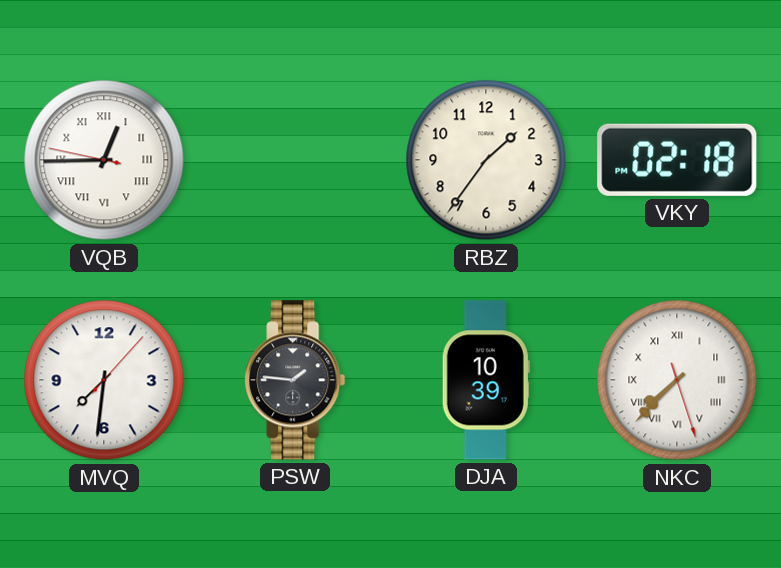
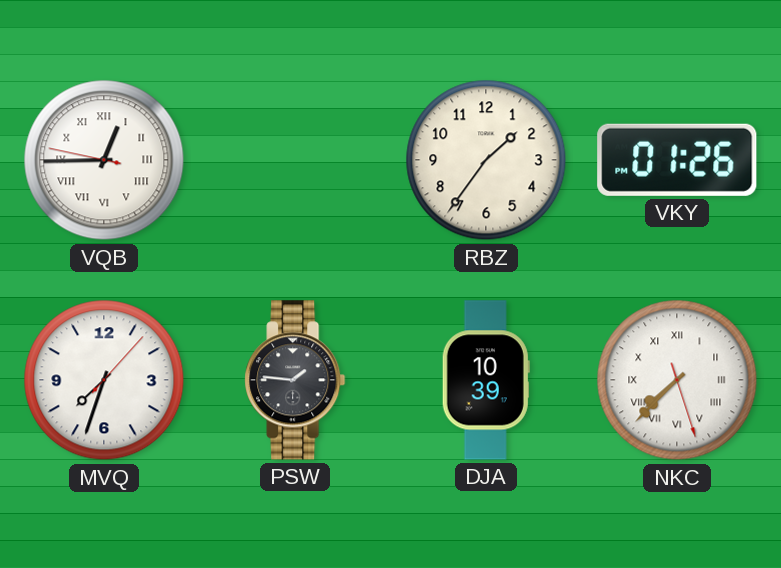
VKY: 02:18 -> 01:26 (677, 160)
MVQ: 7:31 -> 7:33 (104, 380)
